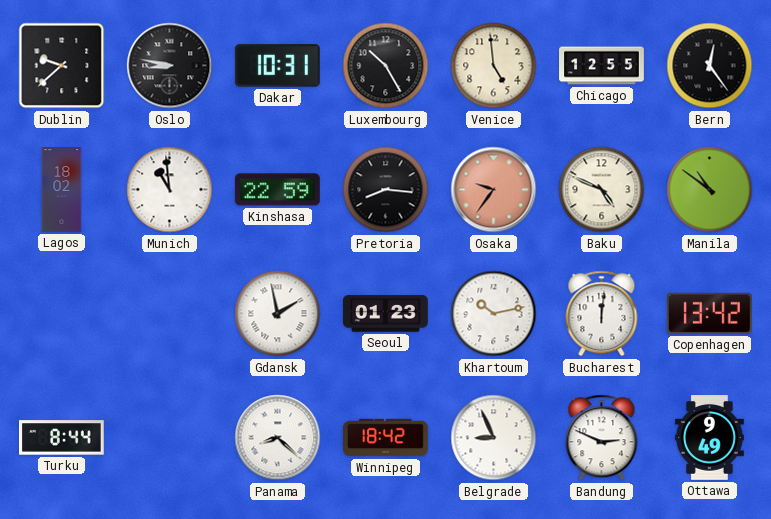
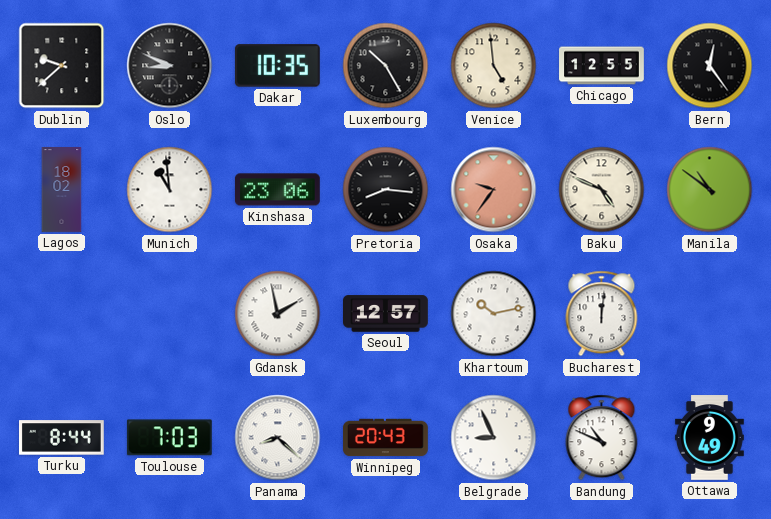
Oslo: 8:47 -> 8:49 (170, 66)
Dakar: 10:31 -> 10:35 (278, 66)
Kinshasa: 22:59 -> 23:06 (277, 190)
Seoul: 01:23 -> 12:57 (386, 314)
Copenhagen: 13:42 -> none (709, 313)
Toulouse: none -> 7:03 (169, 438)
Winnipeg: 18:42 -> 20:43 (386, 438)
Bandung: 2:49 -> 10:49 (602, 438)
